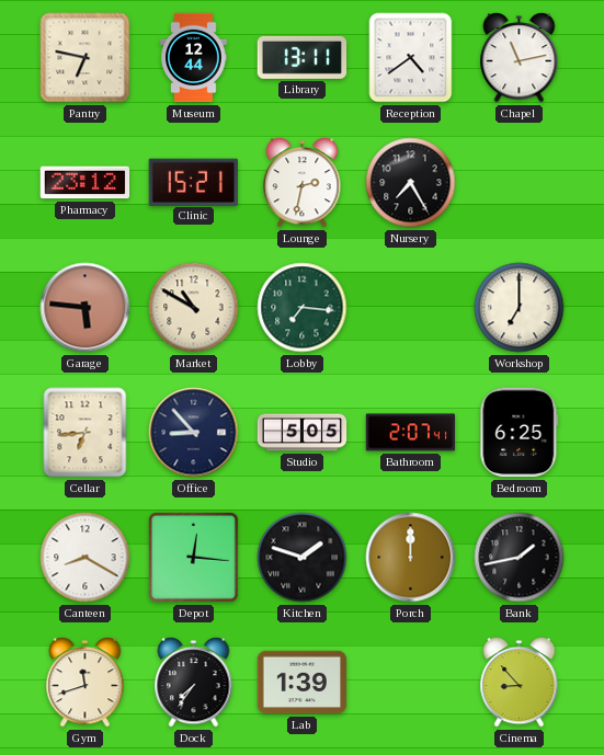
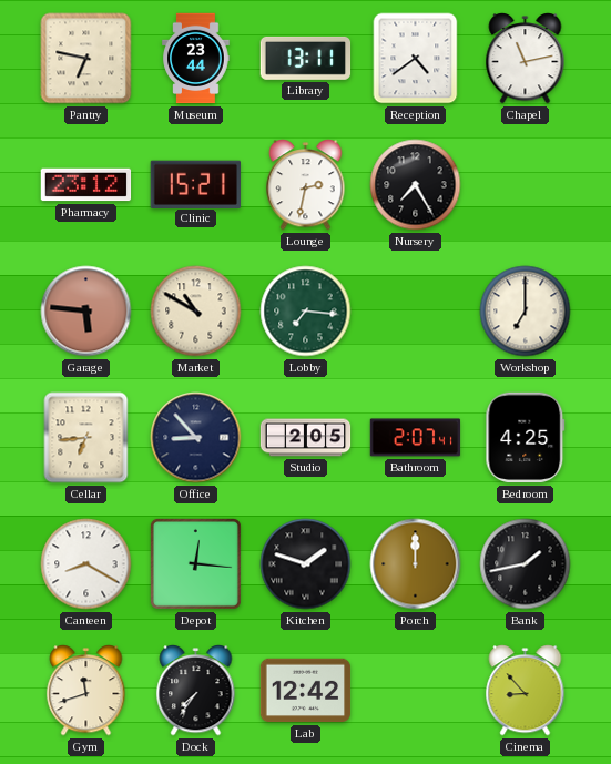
Museum: 12:44 -> 23:44 (196, 59)
Studio: 5:05 -> 2:05 (306, 438)
Bedroom: 6:25 -> 4:25 (526, 438)
Lab: 1:39 -> 12:42 (306, 691)
